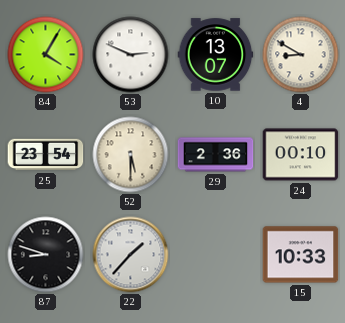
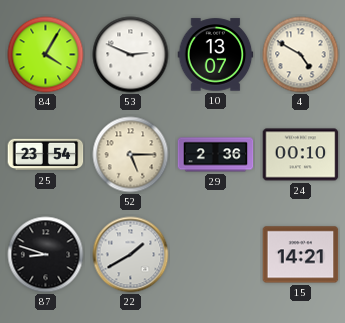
4: 8:50 -> 4:50 (301, 55)
52: 5:30 -> 5:15 (131, 155)
22: 1:37 -> 1:40 (131, 255)
15: 10:33 -> 14:21 (301, 255)
